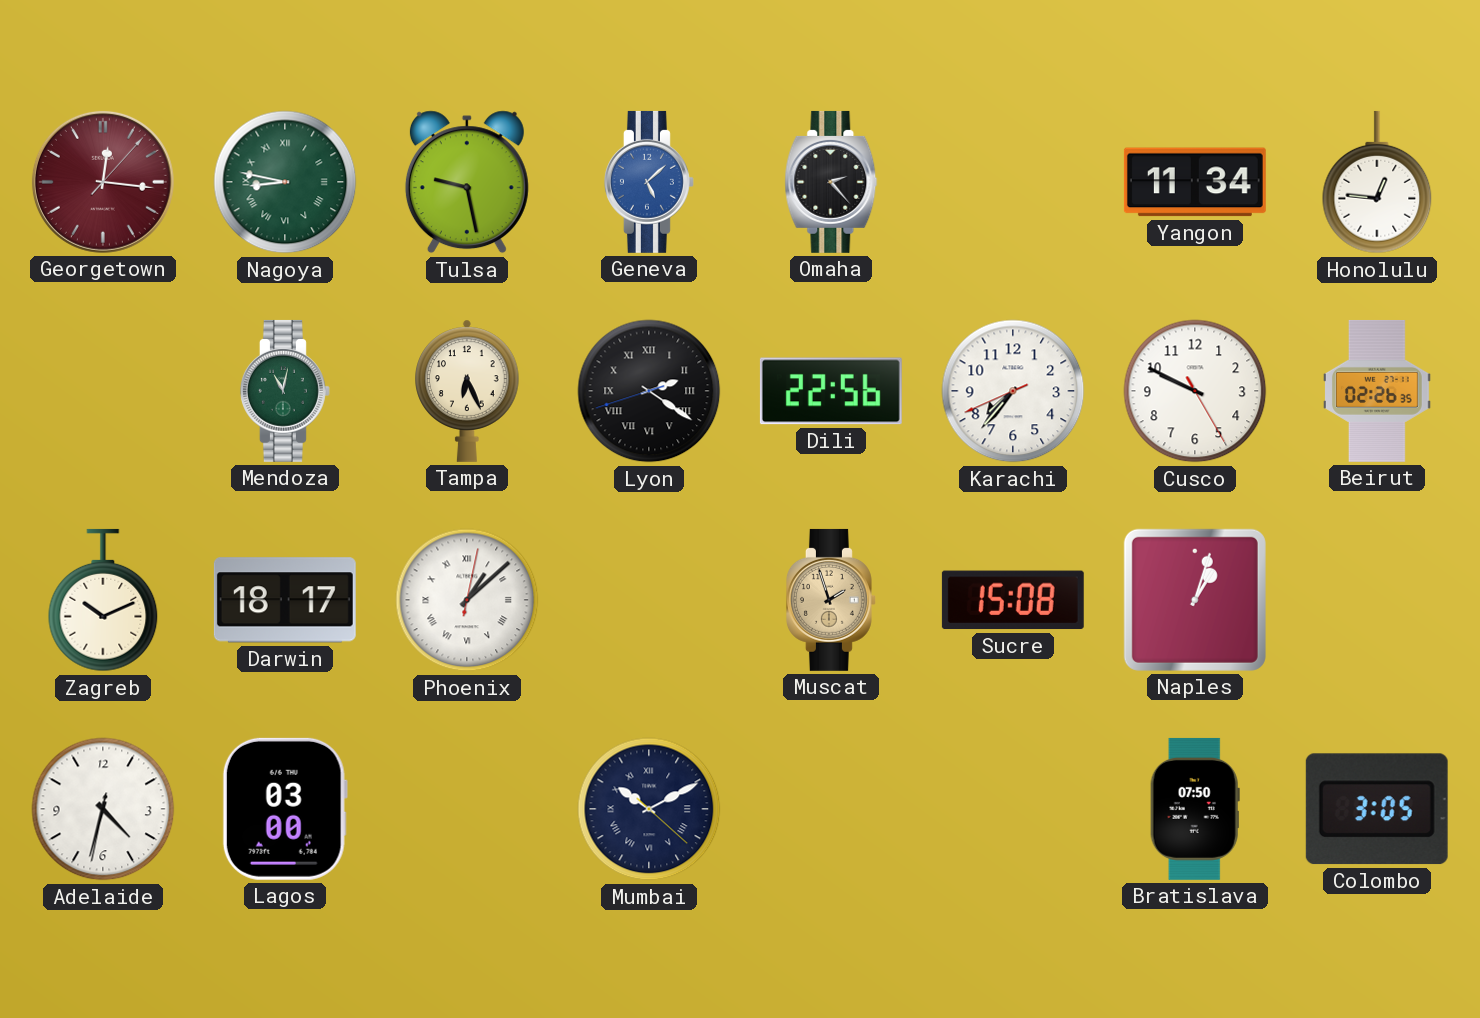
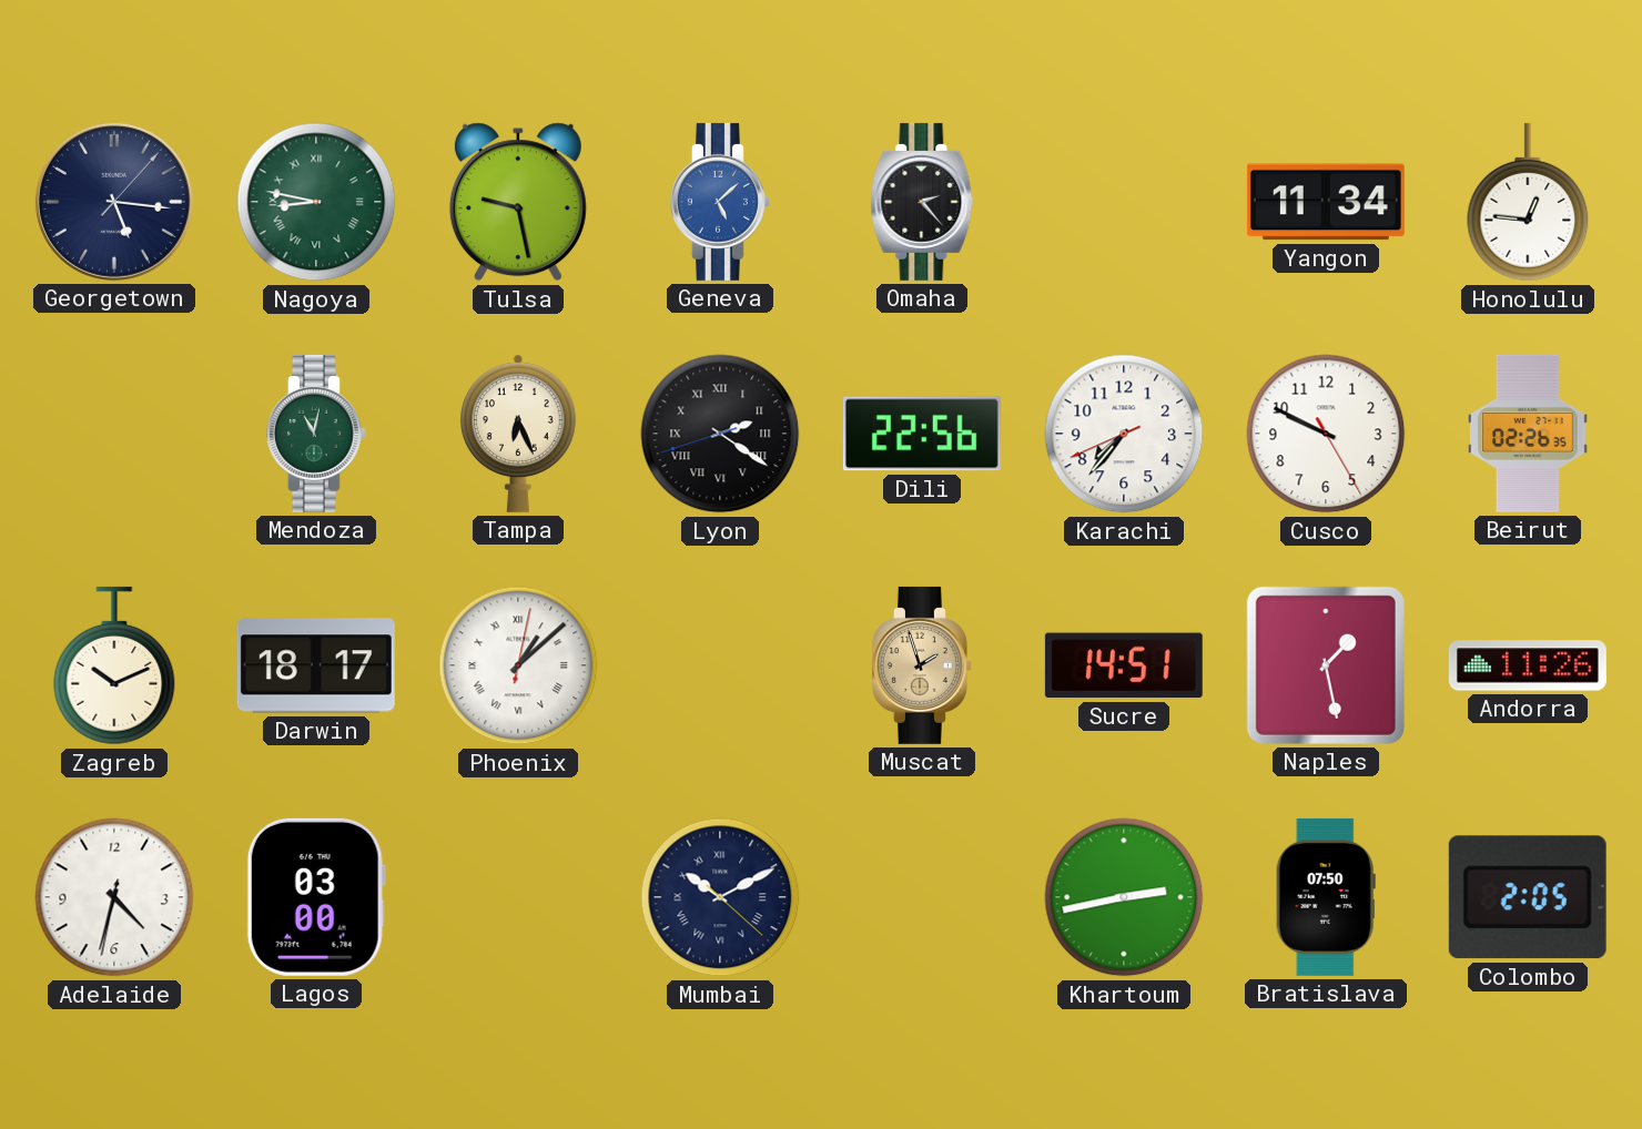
Georgetown: 12:16 -> 5:16 (114, 202)
Georgetown dial: burgundy -> navy (114, 202)
Sucre: 15:08 -> 14:51 (1124, 665)
Naples: 1:03 -> 1:28 (1326, 665)
Andorra: none -> 11:26 (1528, 665)
Khartoum: none -> 2:43 (1124, 897)
Colombo: 3:05 -> 2:05 (1528, 897)
